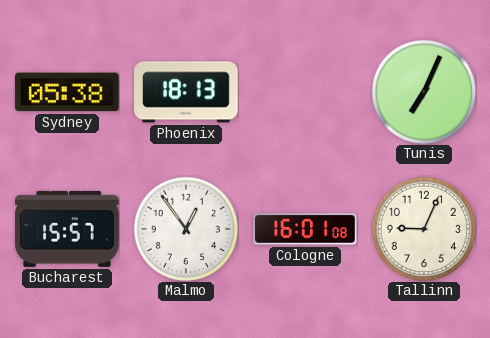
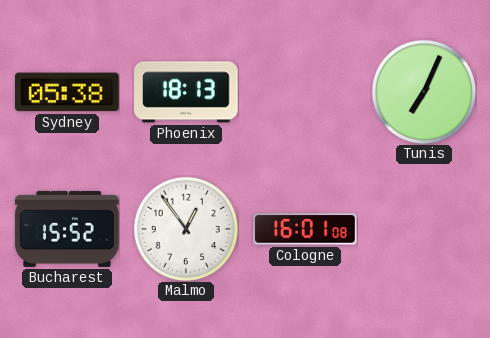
Bucharest: 15:57 -> 15:52 (67, 229)
Tallinn: 9:04 -> none (424, 229)
